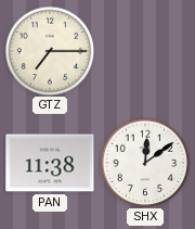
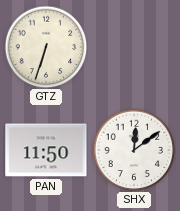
GTZ: 7:15 -> 6:33 (46, 47)
PAN: 11:38 -> 11:50 (46, 150)
